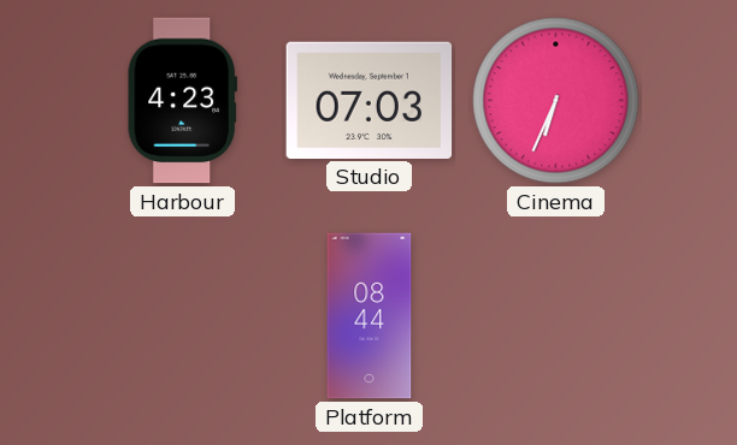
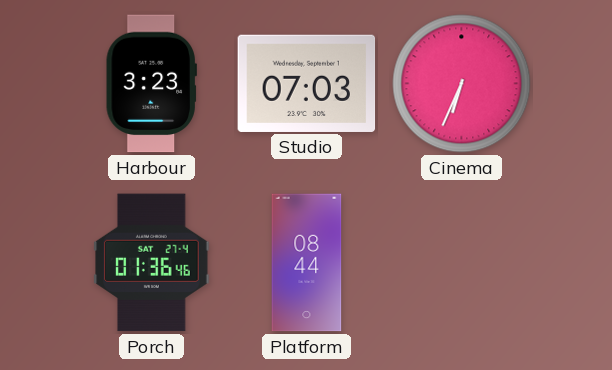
Harbour: 4:23 -> 3:23 (151, 84)
Porch: none -> 01:36 (152, 263)
